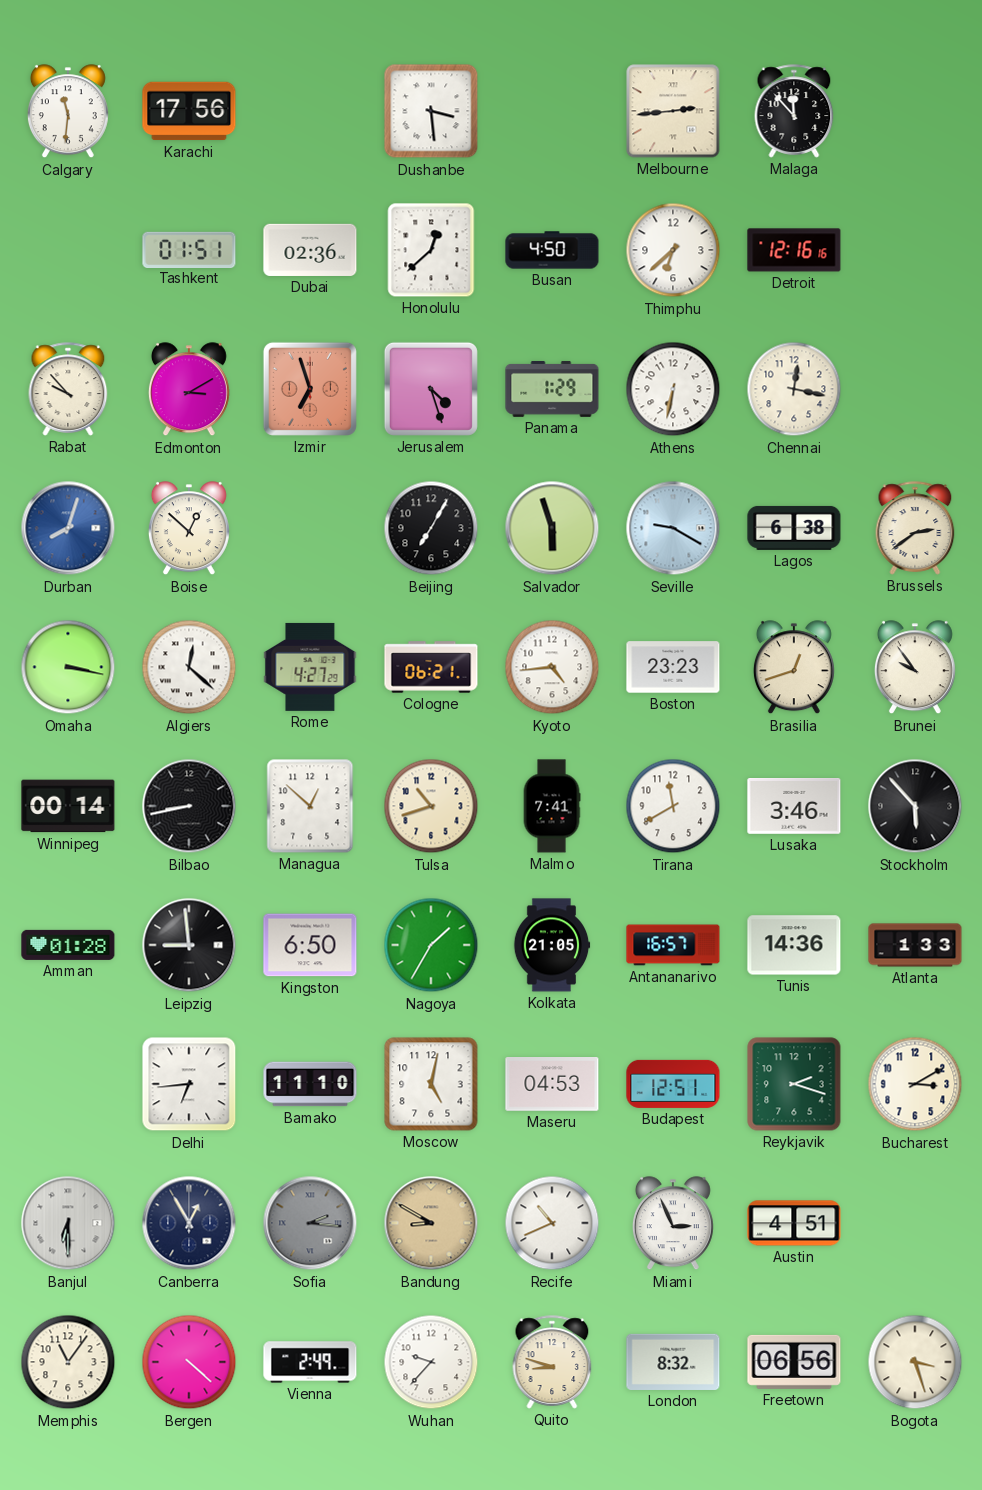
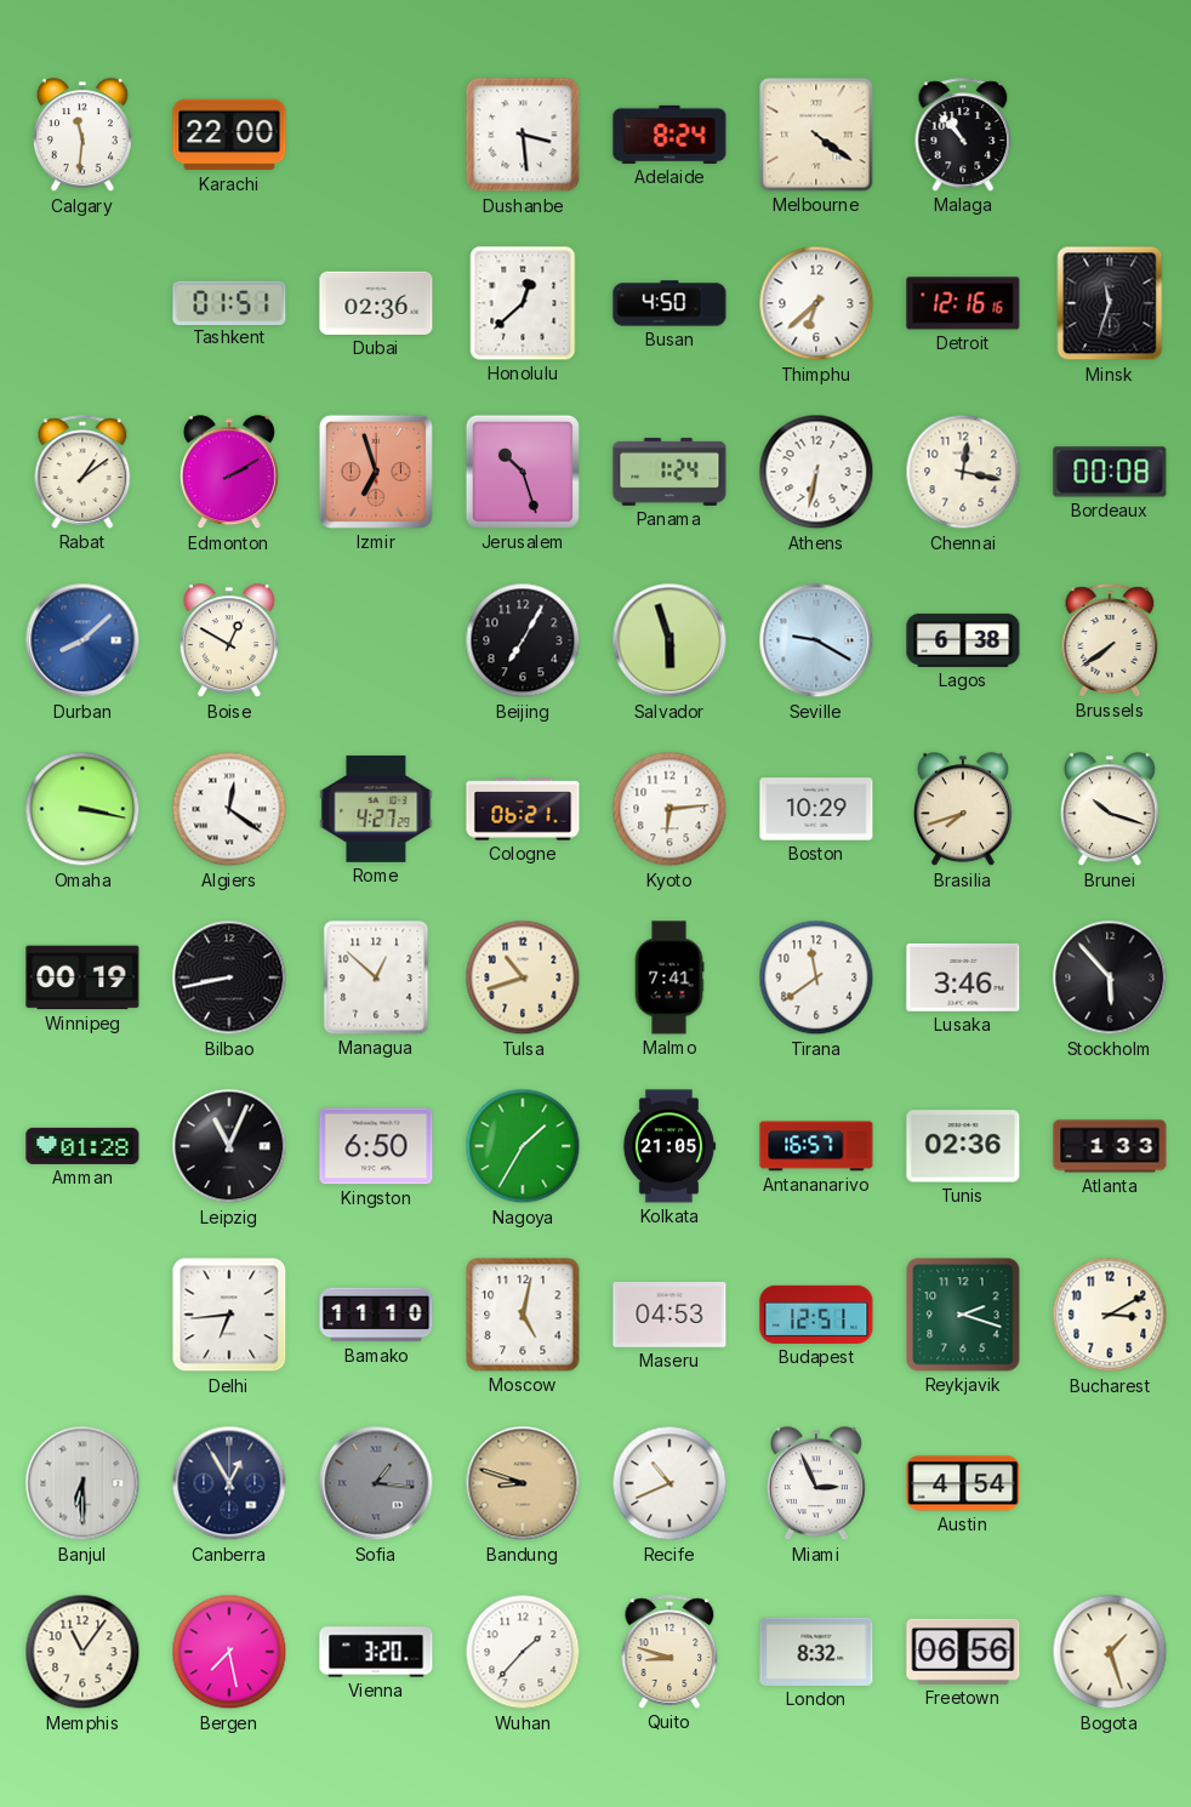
Karachi: 17:56 -> 22:00 (229, 135)
Adelaide: none -> 8:24 (669, 135)
Melbourne: 2:44 -> 4:21 (816, 135)
Malaga: 11:53 -> 10:53 (963, 135)
Minsk: none -> 11:33 (1110, 303)
Rabat: 9:53 -> 1:09 (82, 472)
Edmonton: 3:10 -> 2:10 (229, 473)
Jerusalem: 4:27 -> 10:27 (523, 472)
Panama: 1:29 -> 1:24 (669, 472)
Bordeaux: none -> 00:08 (1110, 472)
Durban: 8:03 -> 8:08 (82, 640)
Boise: 12:52 -> 12:50 (229, 642)
Brussels: 2:39 -> 7:39 (1110, 640)
Algiers: 12:22 -> 12:21 (229, 809)
Kyoto: 4:44 -> 6:14 (669, 809)
Boston: 23:23 -> 10:29 (816, 809)
Brasilia: 12:42 -> 7:42 (963, 810)
Brunei: 9:54 -> 10:18 (1110, 810)
Winnipeg: 00:14 -> 00:19 (82, 977)
Tirana: 11:40 -> 11:39 (816, 977)
Leipzig: 8:59 -> 11:04 (229, 1146)
Tunis: 14:36 -> 02:36 (963, 1146)
Sofia: 2:16 -> 1:16 (376, 1483)
Bandung: 8:50 -> 8:48 (523, 1483)
Austin: 4:51 -> 4:54 (963, 1483)
Bergen: 4:22 -> 7:28 (229, 1652)
Vienna: 2:49 -> 3:20 (376, 1652)
Wuhan: 9:37 -> 1:37 (523, 1652)
Bogota: 3:27 -> 1:27 (1110, 1652)
